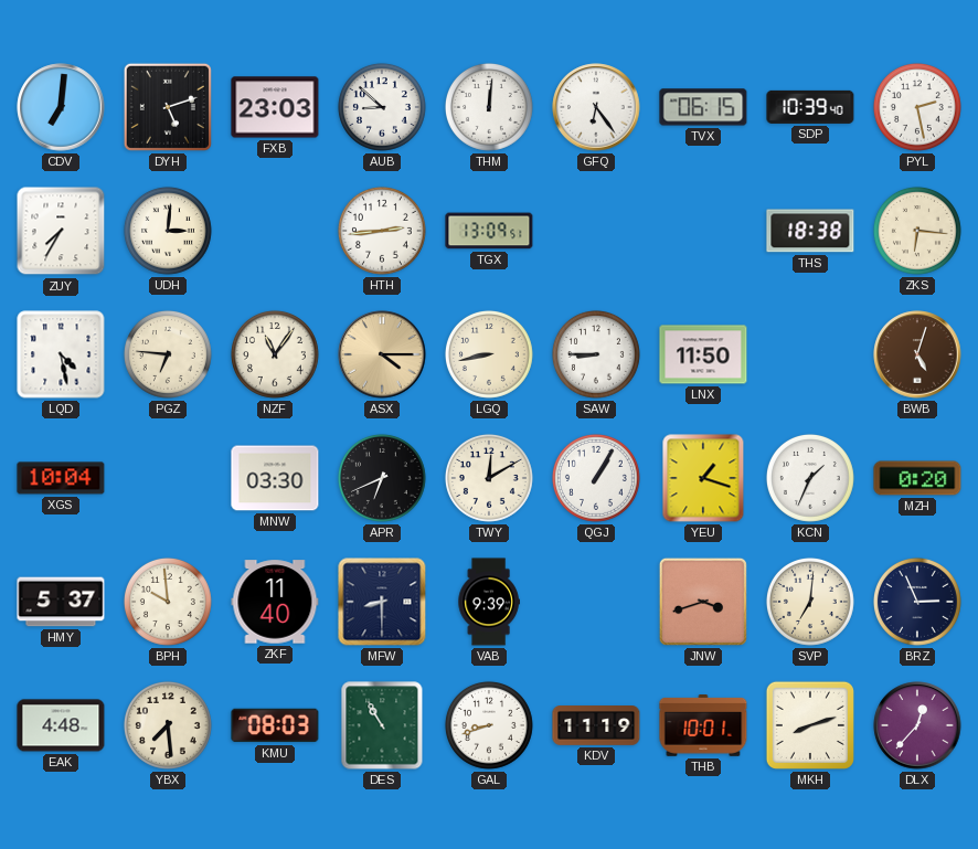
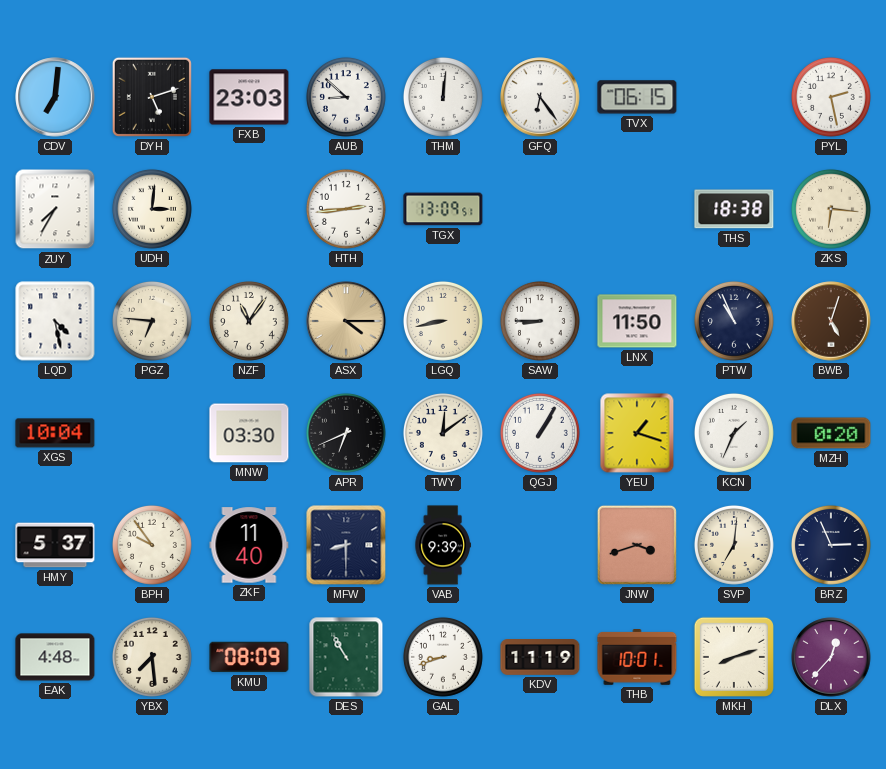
SDP: 10:39 -> none (810, 107)
PTW: none -> 10:56 (734, 321)
TWY: 12:10 -> 12:09 (443, 433)
BPH: 9:59 -> 9:54 (152, 545)
KMU: 08:03 -> 08:09 (249, 657)
